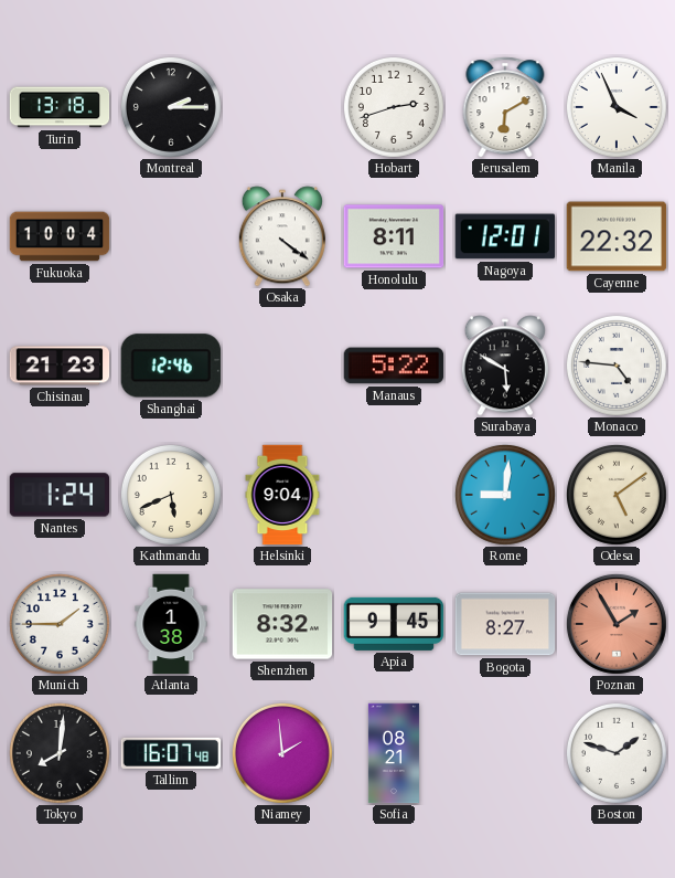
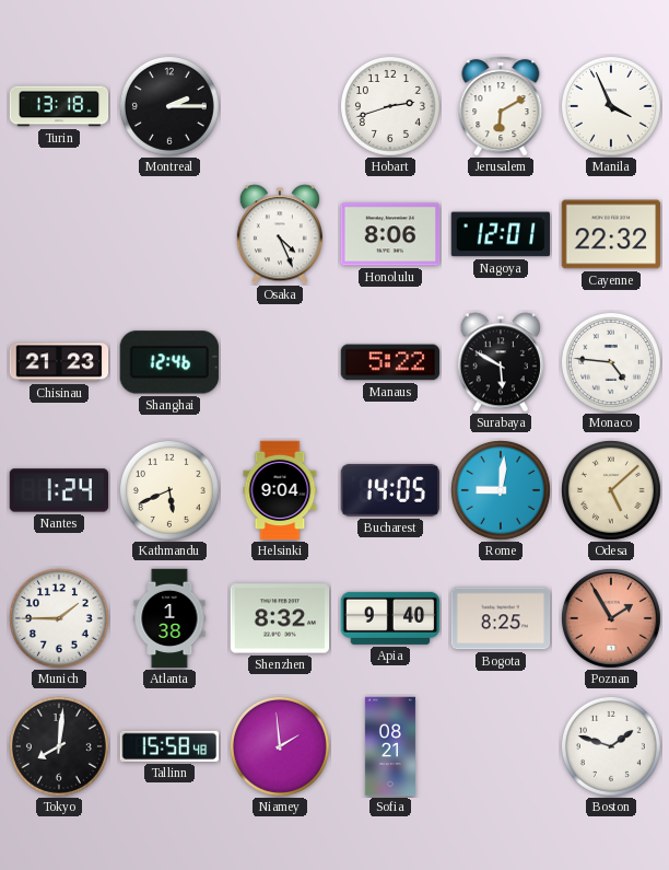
Fukuoka: 10:04 -> none (60, 236)
Osaka: 4:21 -> 4:26 (280, 234)
Honolulu: 8:11 -> 8:06 (390, 234)
Bucharest: none -> 14:05 (389, 490)
Odesa: 5:09 -> 5:08 (611, 490)
Apia: 9:45 -> 9:40 (390, 618)
Bogota: 8:27 -> 8:25 (501, 618)
Tallinn: 16:07 -> 15:58 (169, 746)
